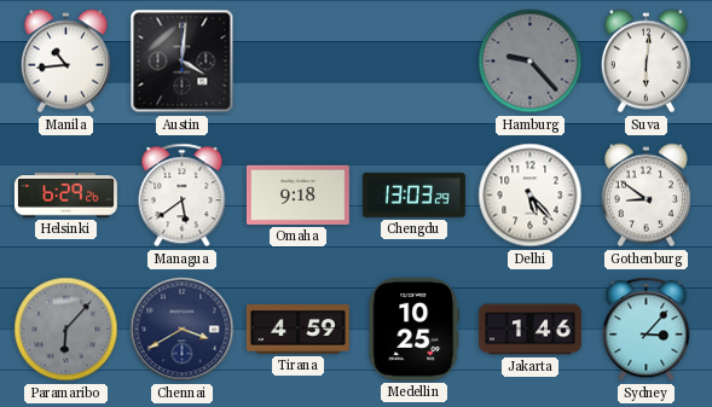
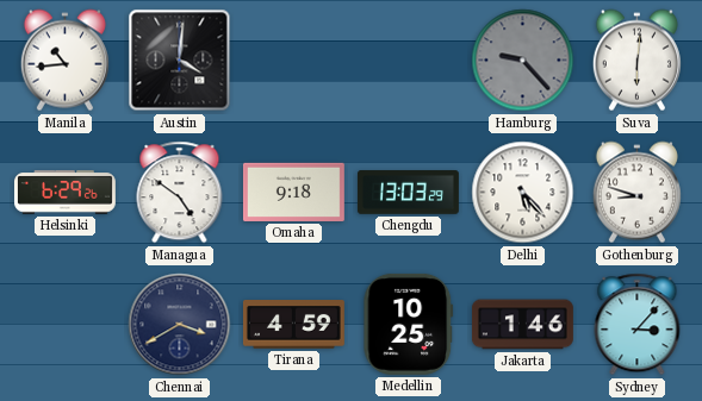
Managua: 5:39 -> 4:51 (180, 193)
Gothenburg: 8:51 -> 8:48 (636, 193)
Paramaribo: 6:07 -> none (66, 330)
